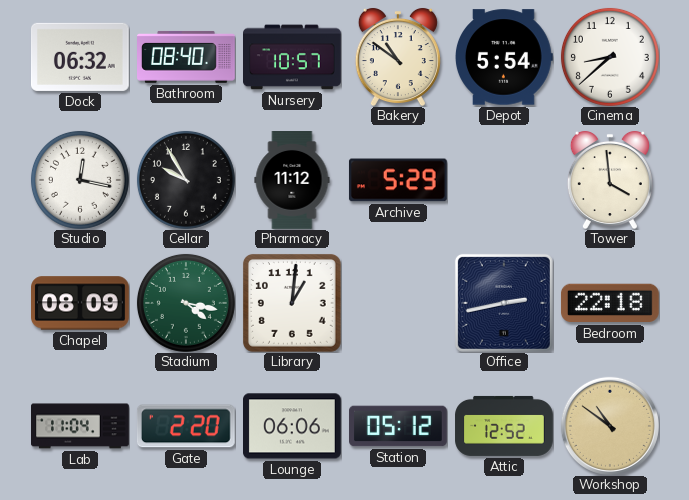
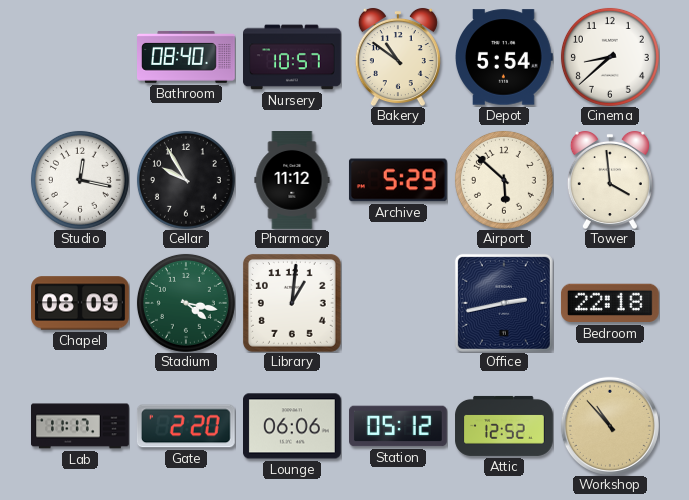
Dock: 06:32 -> none (81, 57)
Airport: none -> 5:52 (504, 180)
Lab: 11:04 -> 11:17 (81, 426)
Workshop: 10:51 -> 10:53 (610, 426)
